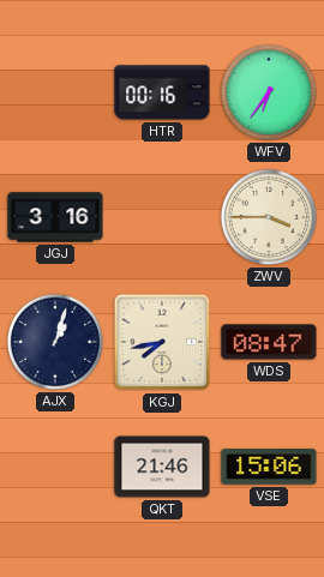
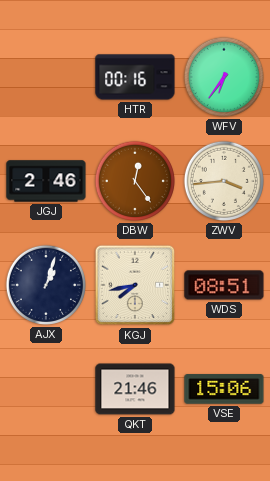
JGJ: 3:16 -> 2:46 (46, 181)
DBW: none -> 12:24 (135, 181)
ZWV: 3:45 -> 3:44 (224, 181)
WDS: 08:47 -> 08:51 (224, 285)
